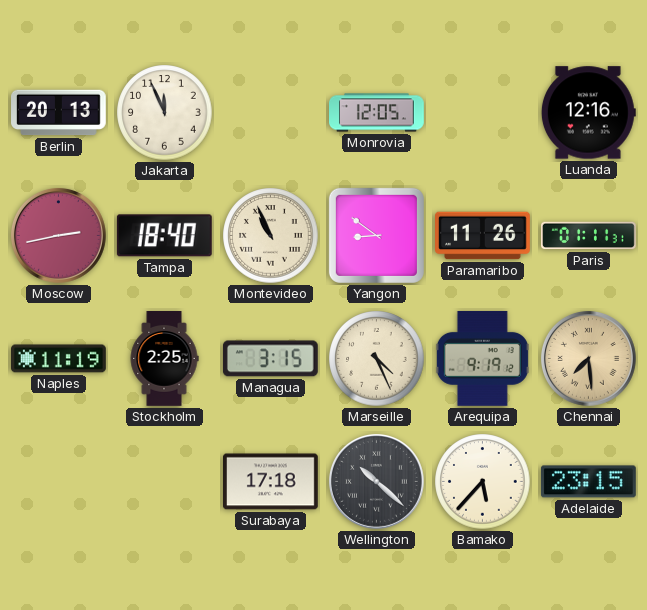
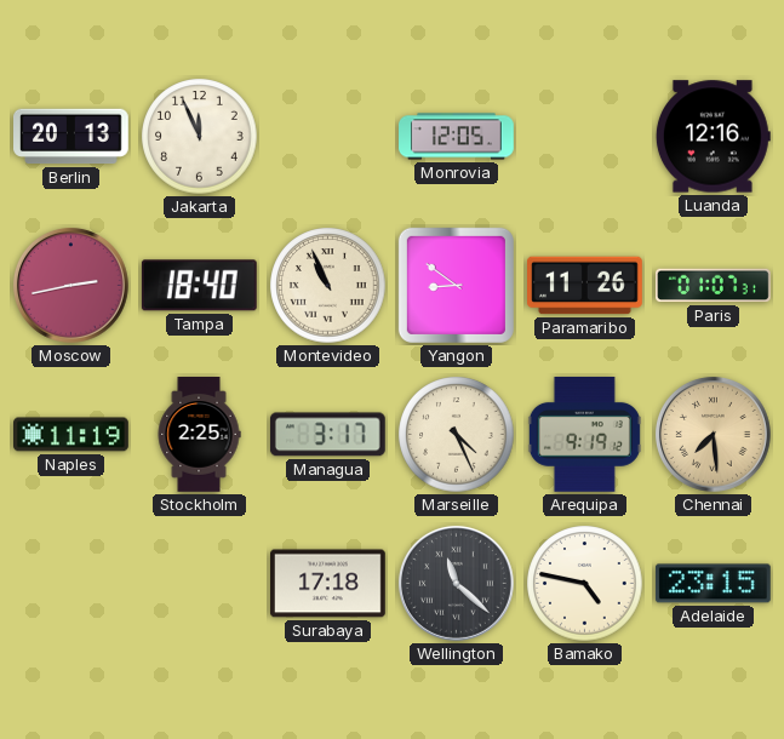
Paris: 01:11 -> 01:07 (714, 286)
Managua: 3:15 -> 3:17 (327, 435)
Wellington: 10:22 -> 11:22 (456, 583)
Bamako: 5:37 -> 4:47 (585, 584)
